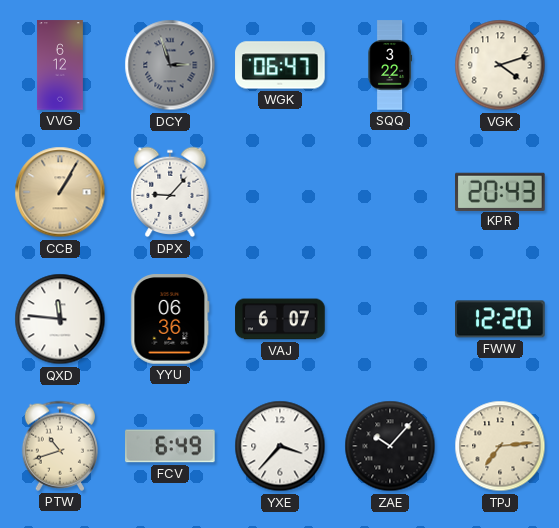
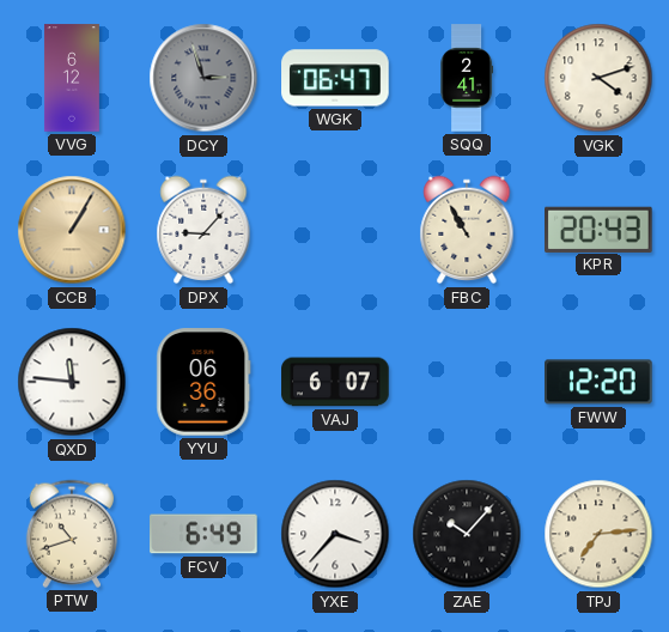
SQQ: 3:22 -> 2:41 (466, 78)
FBC: none -> 10:55 (467, 230)
